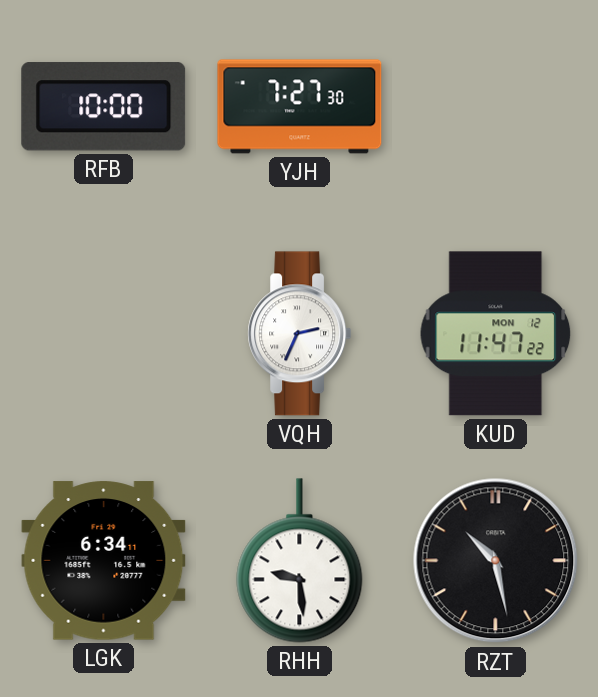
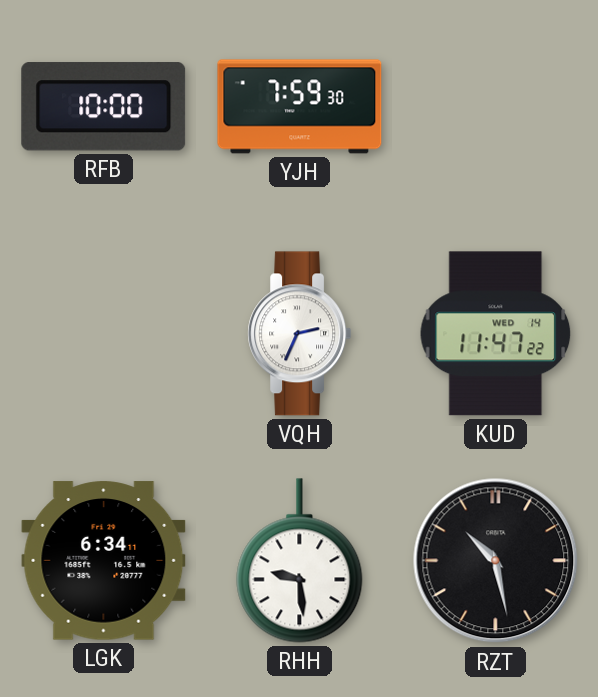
YJH: 7:27 -> 7:59 (300, 107)
KUD date: MON 12 -> WED 14 (496, 334)
